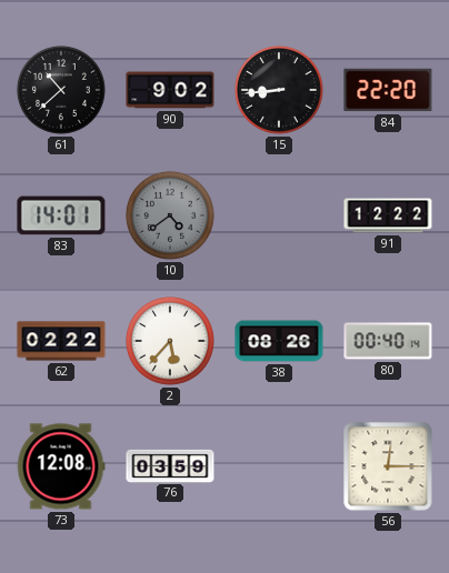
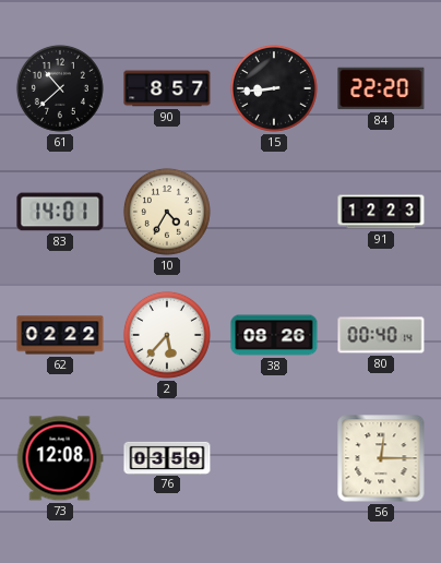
90: 9:02 -> 8:57 (167, 88)
10: 4:39 -> 4:35 (167, 212)
10 dial: grey -> cream (167, 212)
91: 12:22 -> 12:23 (381, 212)
